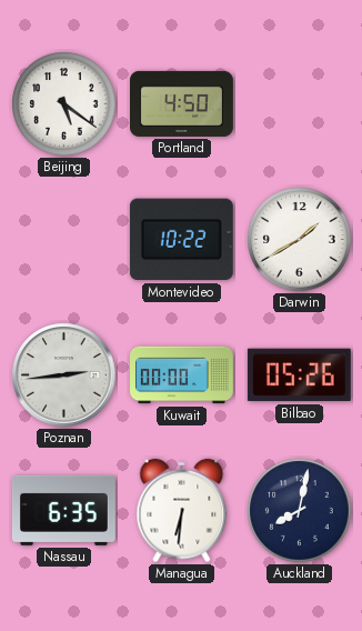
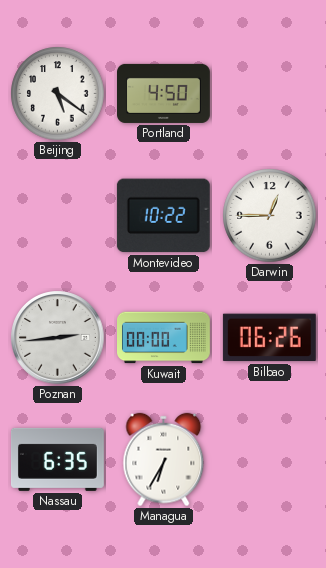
Darwin: 1:40 -> 12:45 (270, 216)
Bilbao: 05:26 -> 06:26 (269, 338)
Managua: 6:31 -> 6:35 (164, 460)
Auckland: 8:02 -> none (300, 511)
